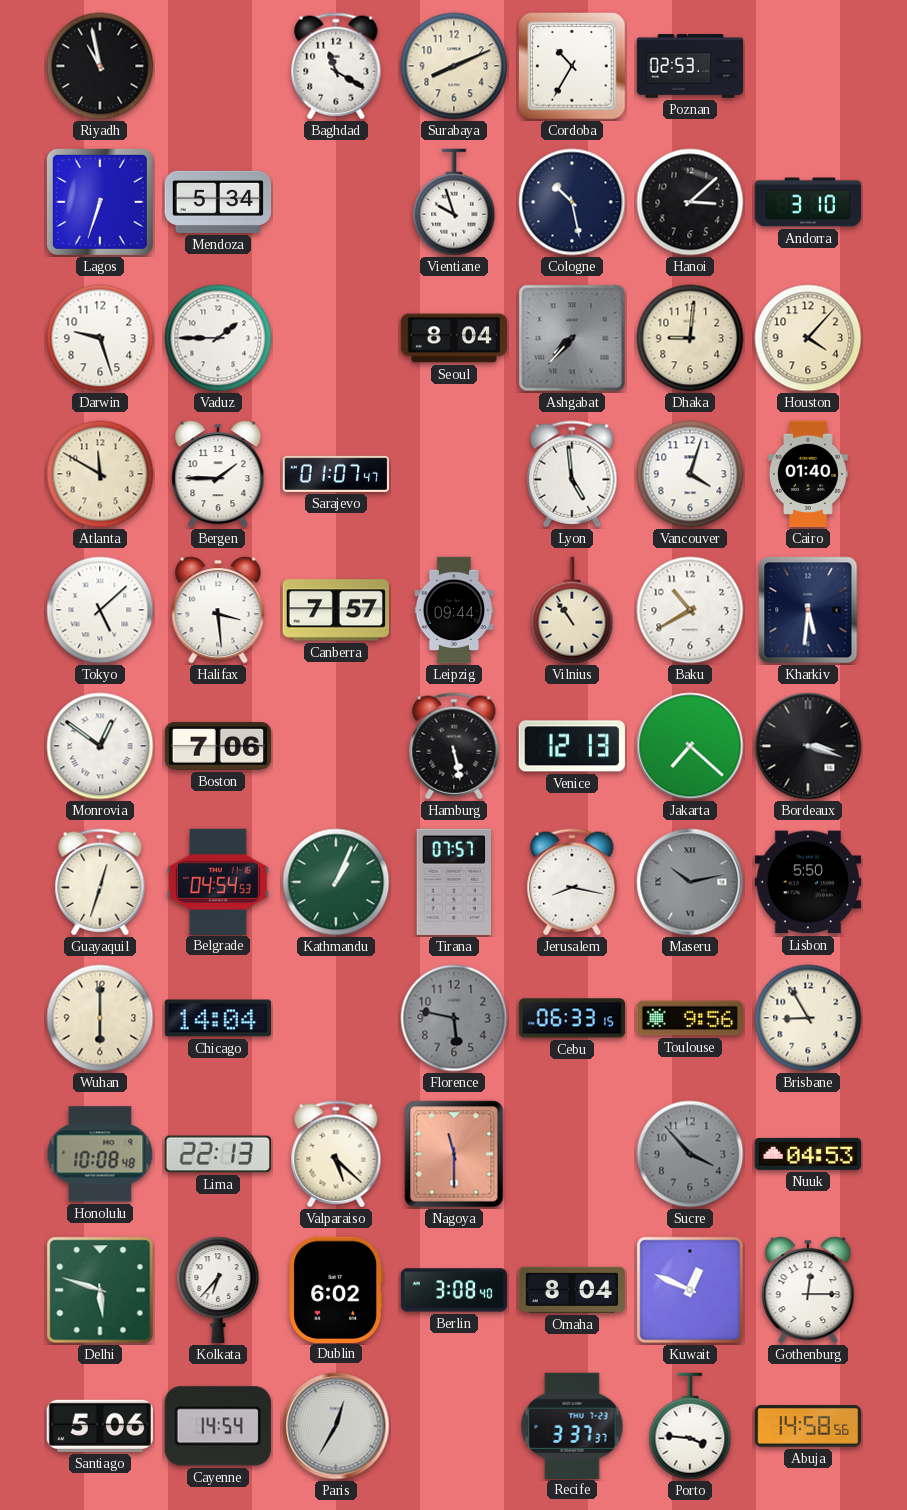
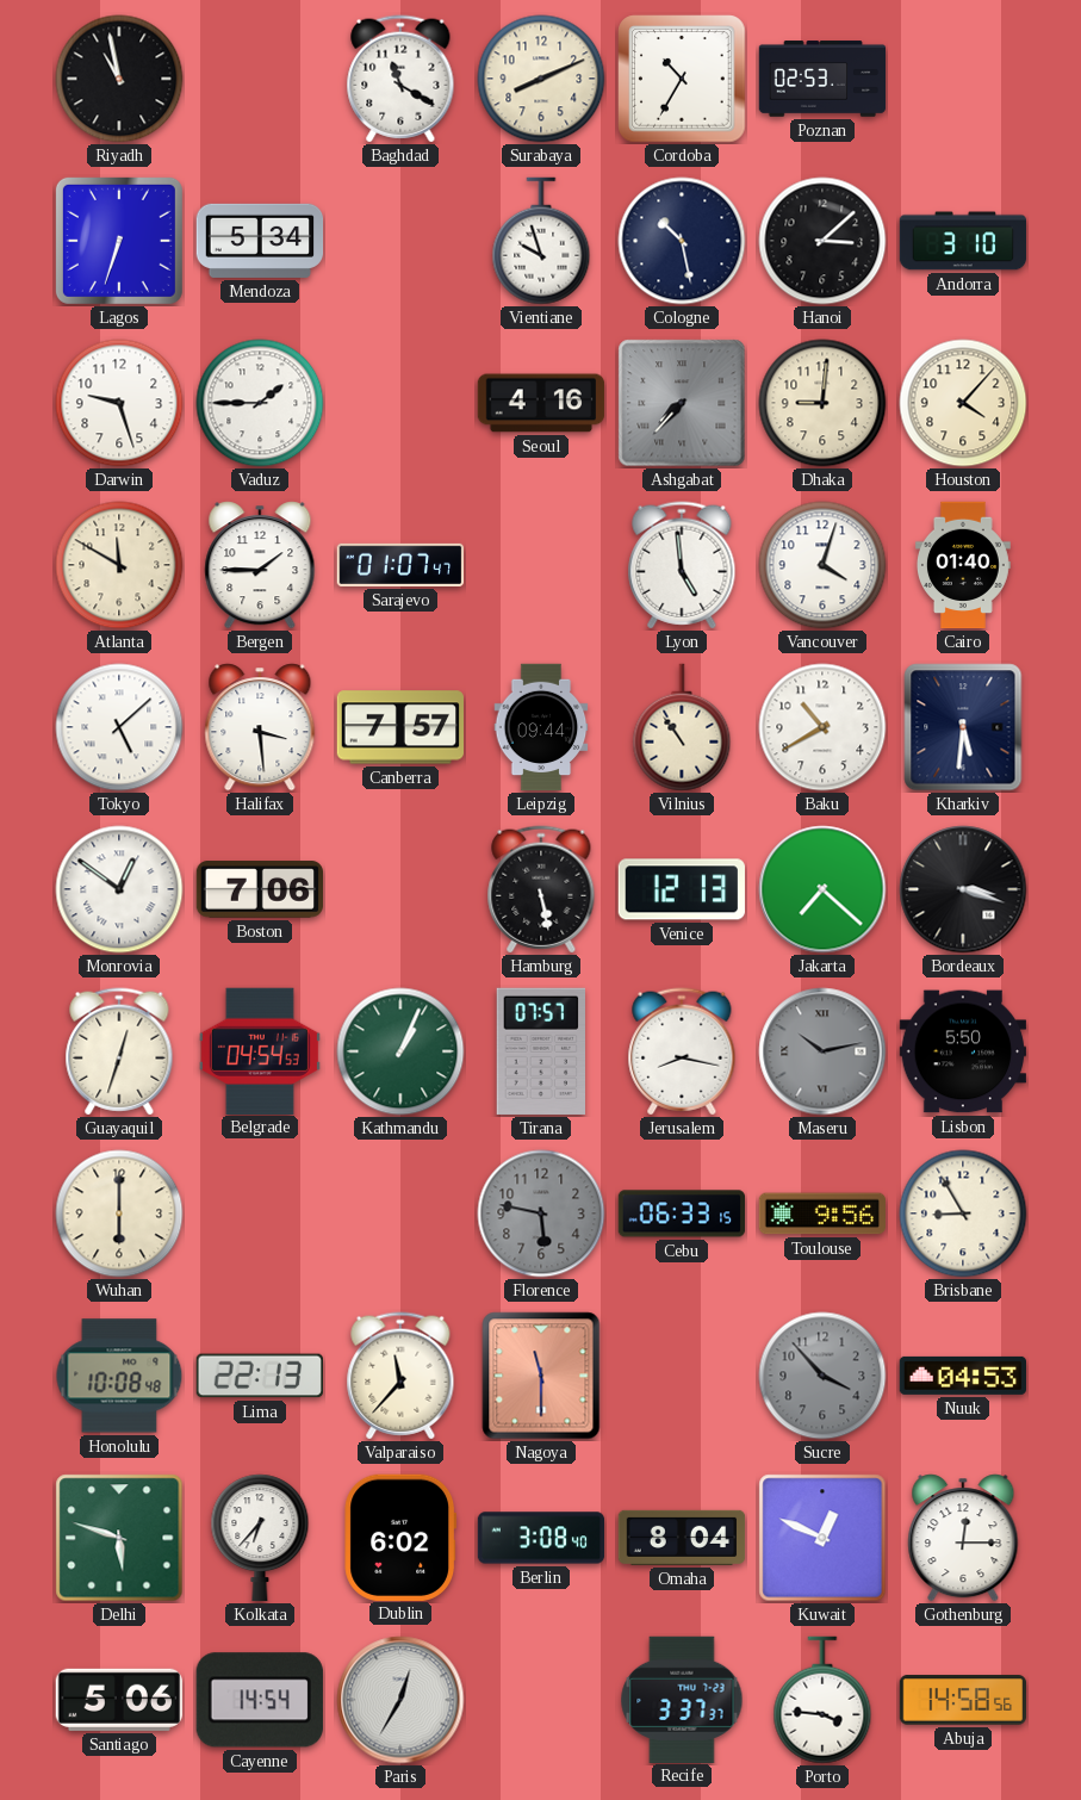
Seoul: 8:04 -> 4:16 (541, 403)
Chicago: 14:04 -> none (217, 1018)
Valparaiso: 5:22 -> 11:37 (400, 1376)
